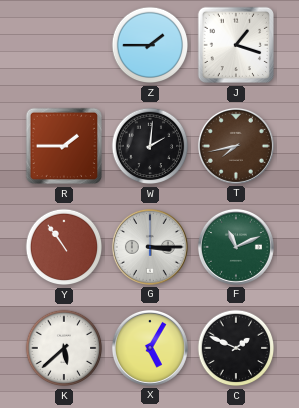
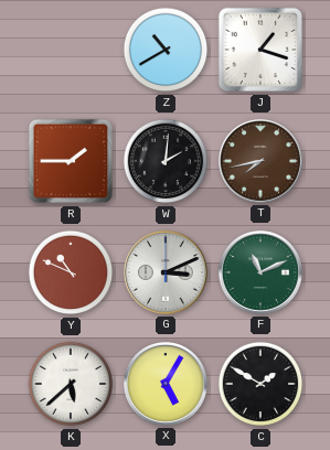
Z: 1:45 -> 10:40 (166, 50)
Y: 10:54 -> 10:49 (71, 272)
G: 3:15 -> 3:11 (166, 272)
C: 1:49 -> 1:50 (260, 384)
